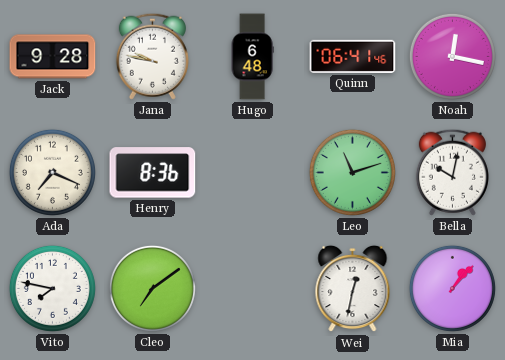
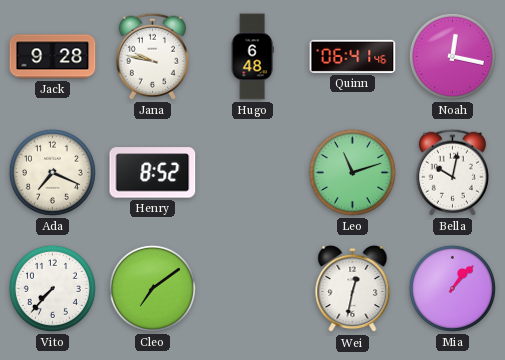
Henry: 8:36 -> 8:52 (153, 173)
Vito: 7:47 -> 7:37 (52, 288)
